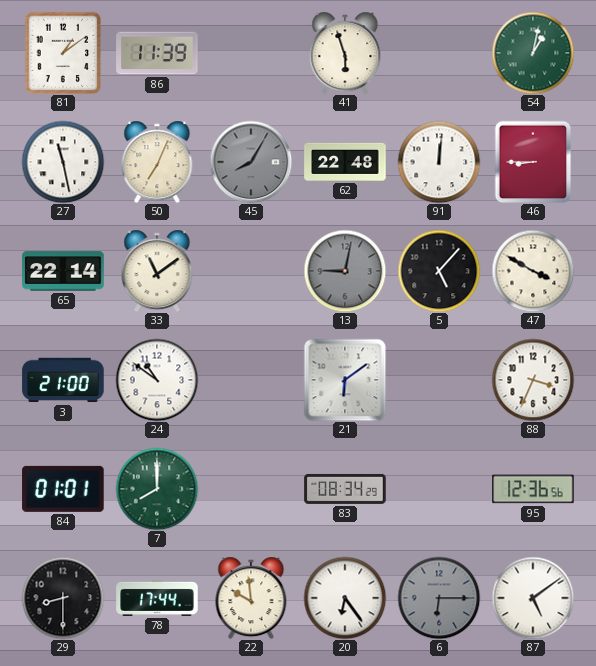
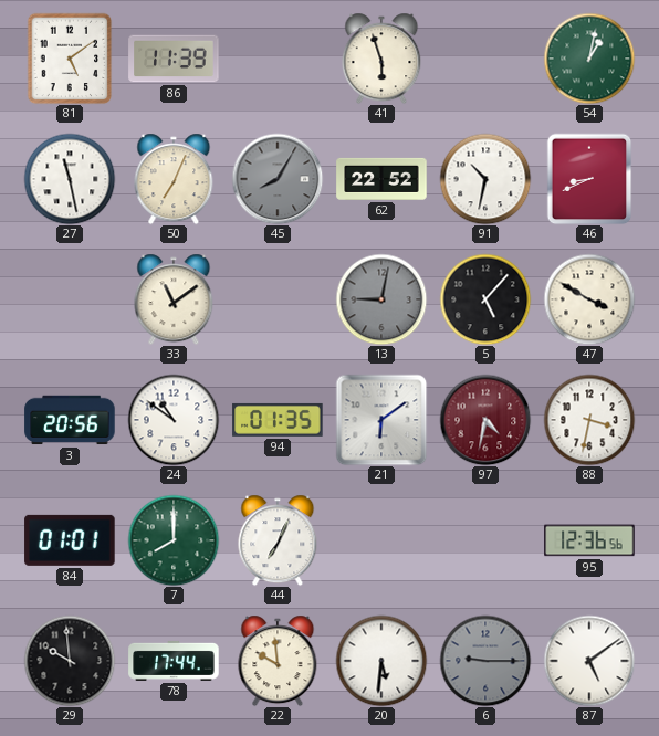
81: 1:09 -> 5:09 (70, 59)
62: 22:48 -> 22:52 (381, 179)
91: 12:01 -> 10:32 (485, 179)
46: 8:45 -> 8:41 (589, 179)
65: 22:14 -> none (63, 271)
3: 21:00 -> 20:56 (70, 420)
94: none -> 01:35 (278, 420)
97: none -> 4:32 (485, 420)
88: 3:34 -> 3:32 (589, 420)
44: none -> 7:04 (278, 540)
83: 08:34 -> none (345, 489)
29: 8:30 -> 9:59 (70, 661)
20: 6:24 -> 5:31 (381, 661)
6: 6:15 -> 9:15 (485, 661)
